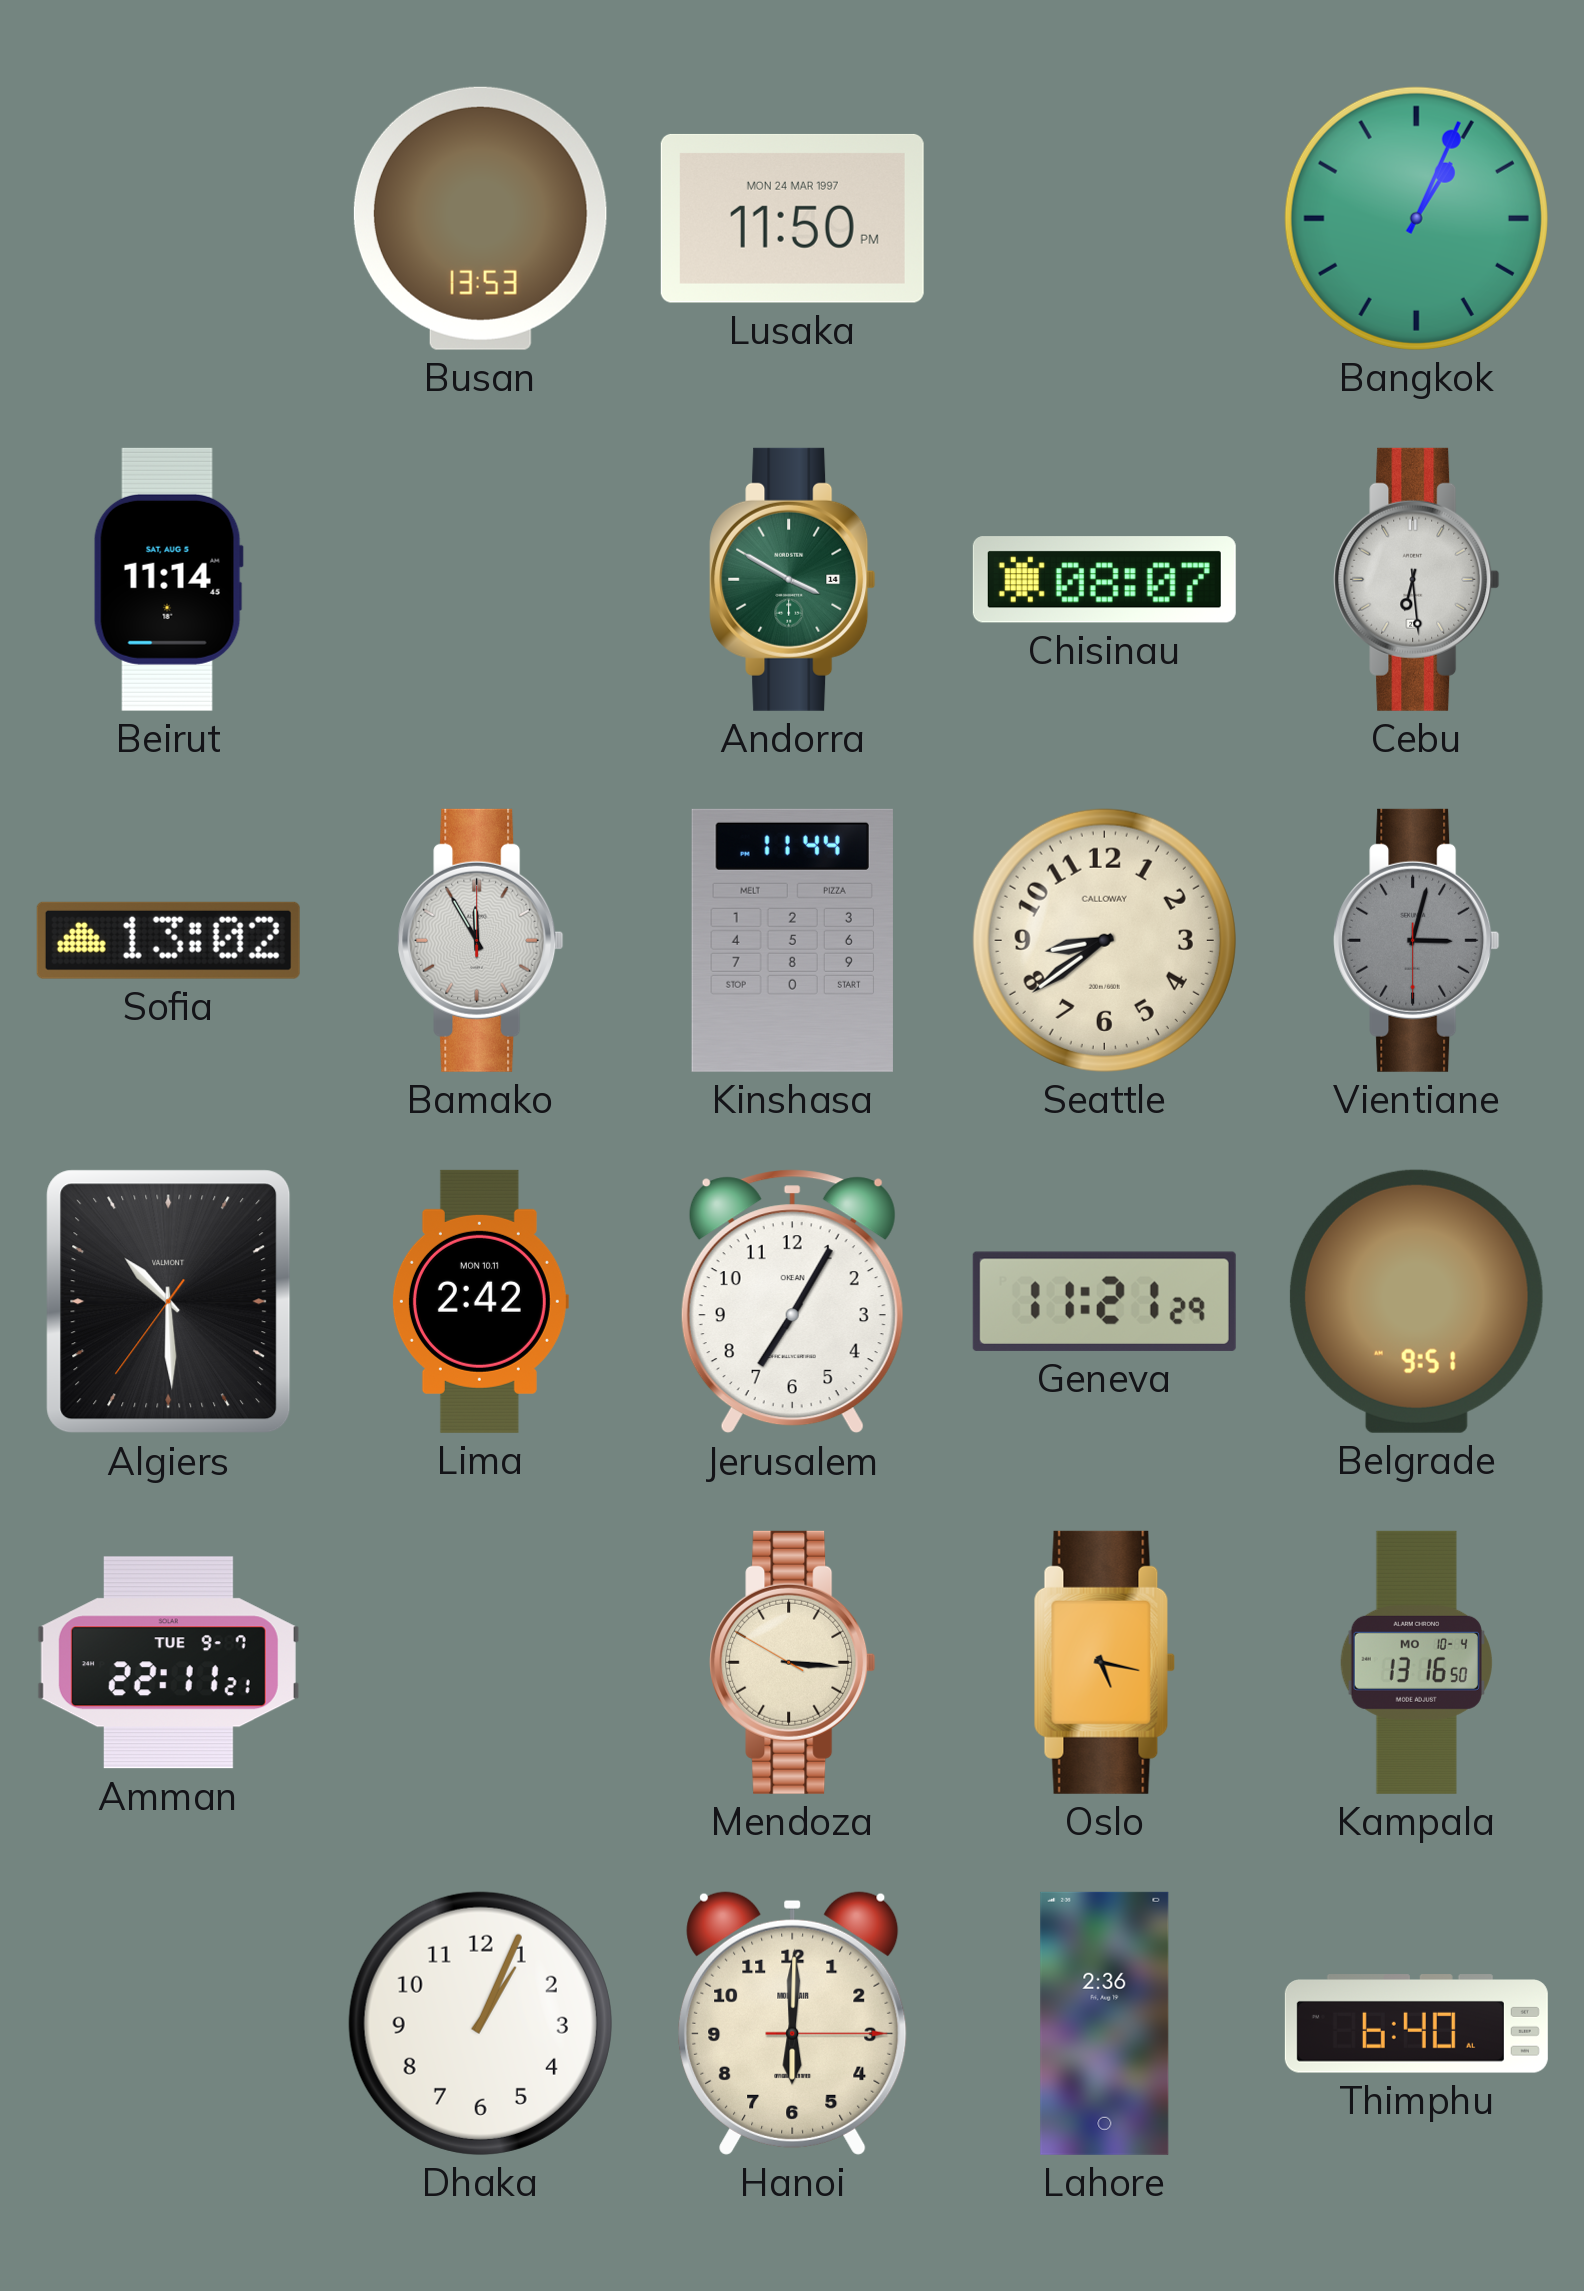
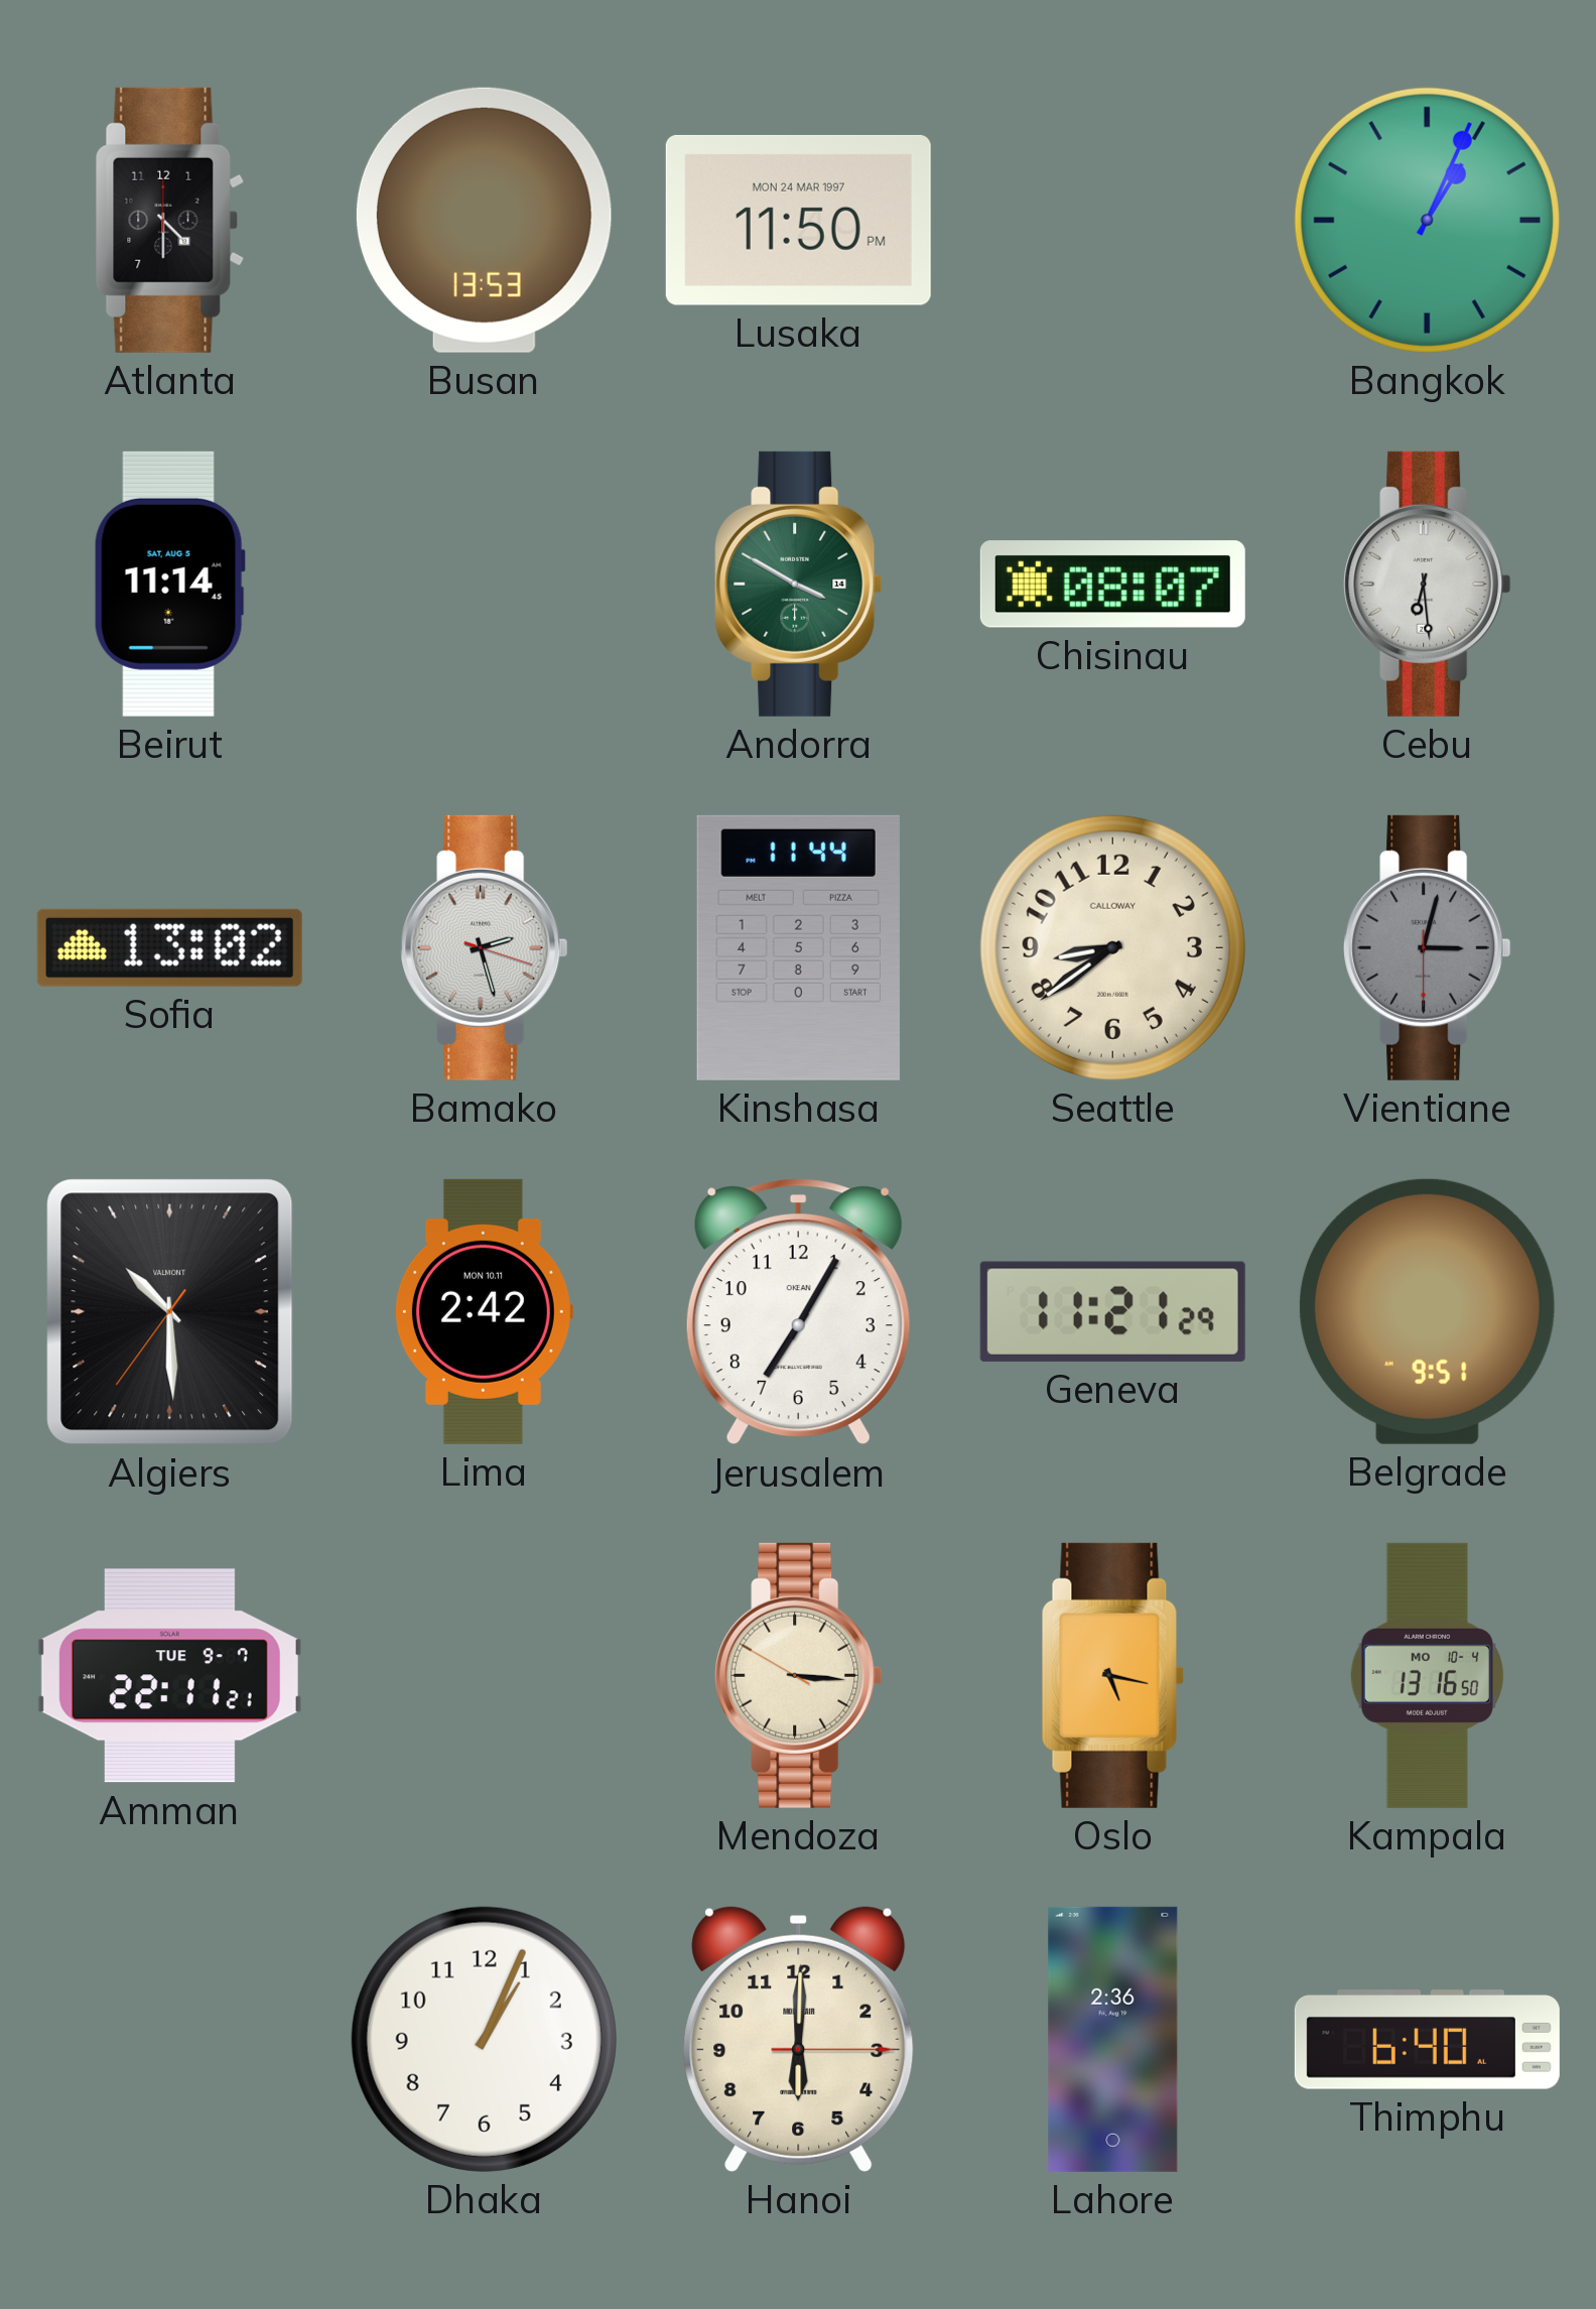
Atlanta: none -> 4:30 (170, 220)
Bamako: 11:55 -> 2:27 (485, 947)
